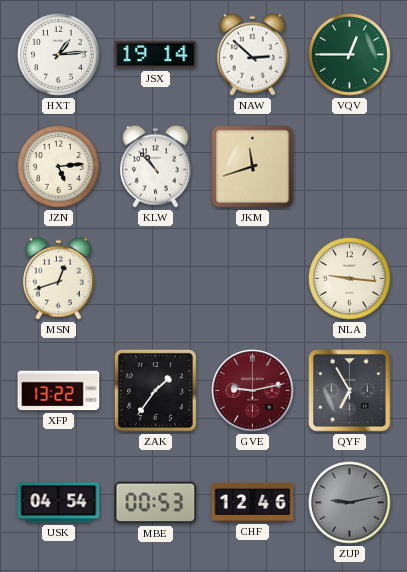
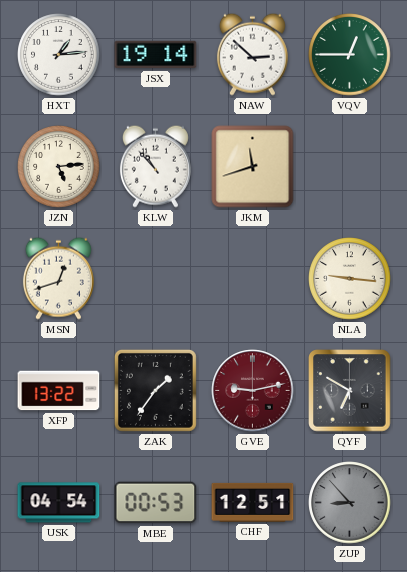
QYF: 6:55 -> 6:50 (350, 391)
CHF: 12:46 -> 12:51 (253, 502)
ZUP: 9:13 -> 8:53 (350, 503)
